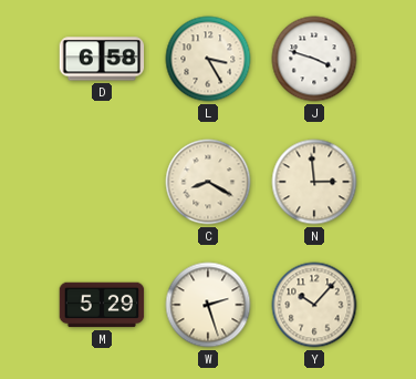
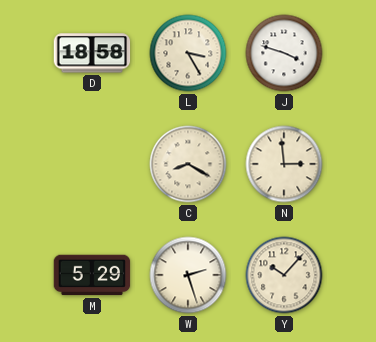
D: 6:58 -> 18:58 (92, 53)
